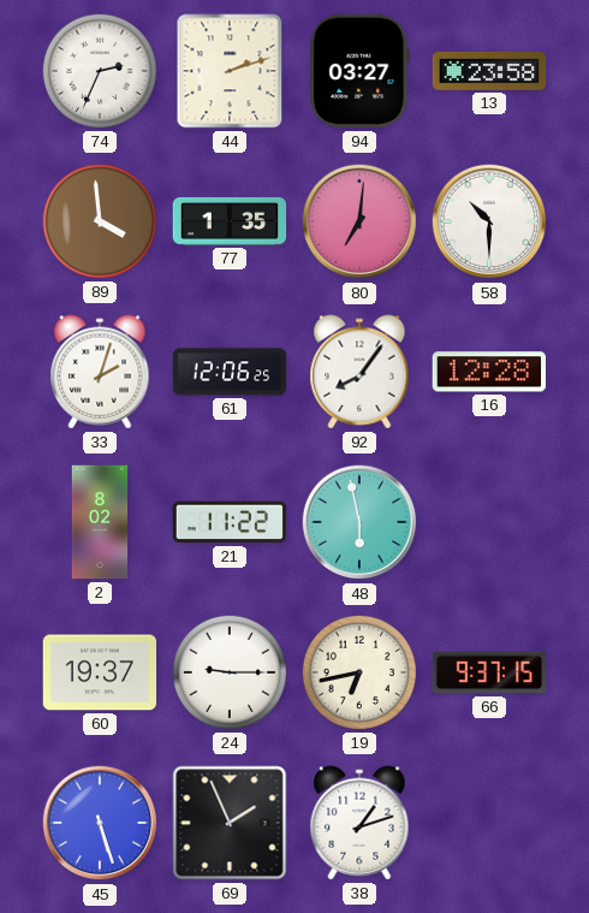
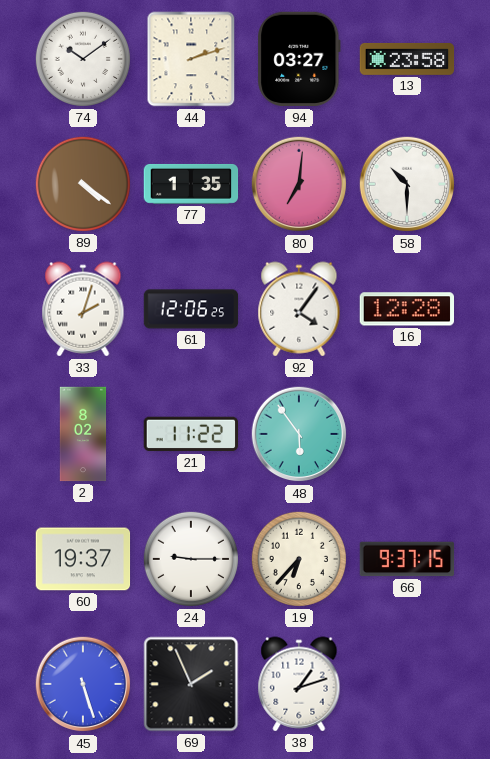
74: 2:34 -> 10:09 (83, 59)
89: 3:59 -> 4:21 (83, 184)
92: 8:06 -> 4:06 (299, 309)
48: 5:58 -> 5:54 (299, 434)
19: 6:43 -> 6:37 (299, 559)
